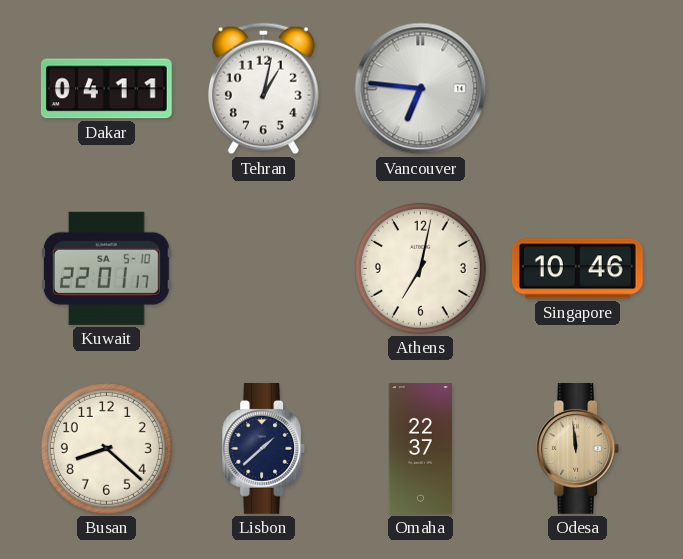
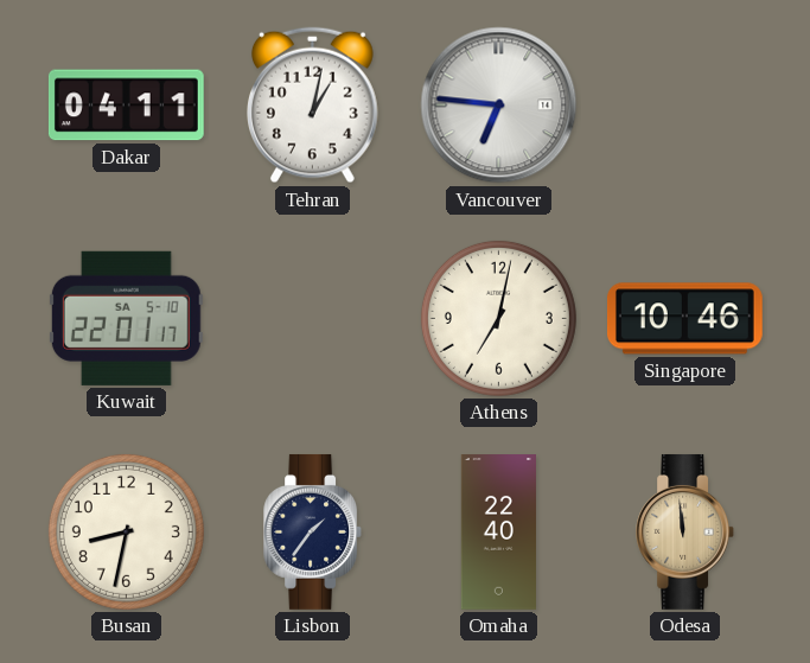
Busan: 8:22 -> 8:32 (126, 531)
Lisbon: 1:38 -> 1:36 (312, 531)
Omaha: 22:37 -> 22:40 (498, 533)
